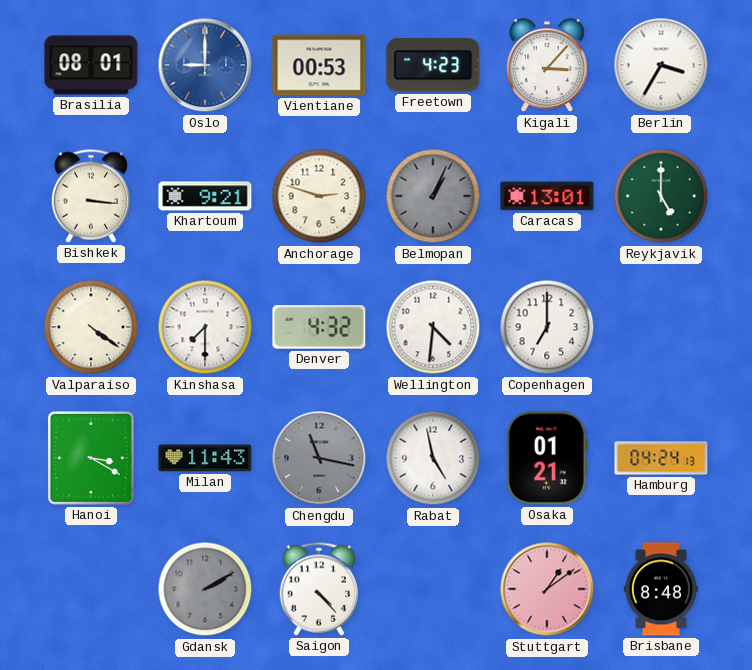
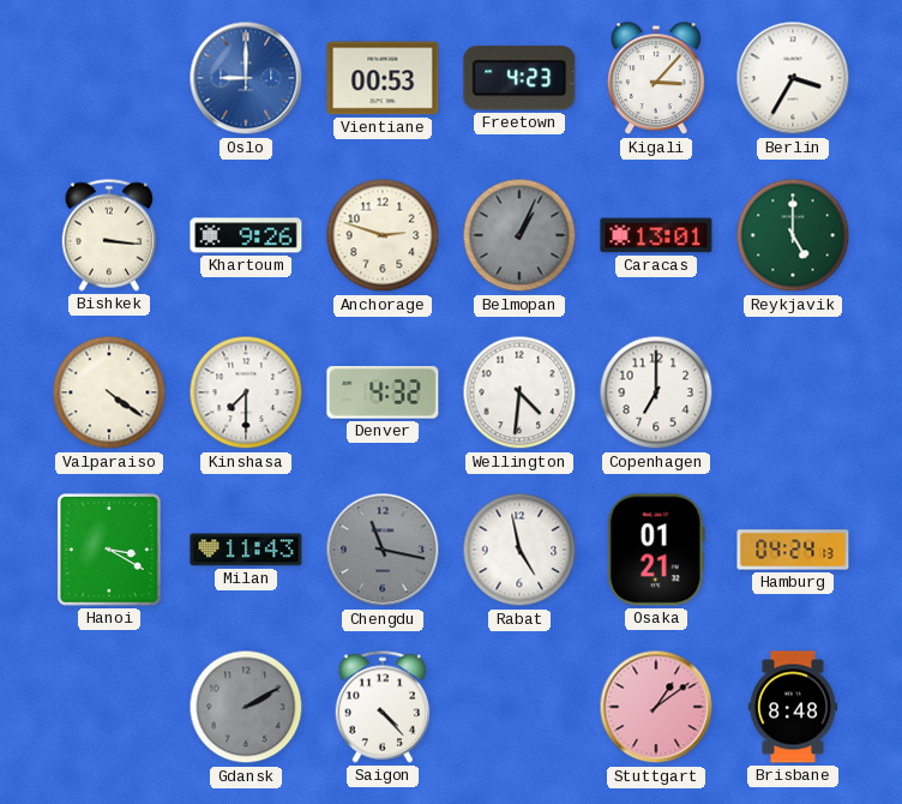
Brasilia: 08:01 -> none (91, 65)
Khartoum: 9:21 -> 9:26 (246, 235)
